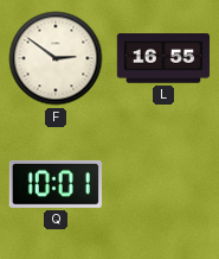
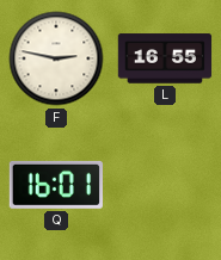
F: 2:51 -> 2:47 (56, 58)
Q: 10:01 -> 16:01 (56, 185)
